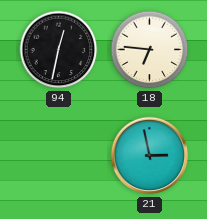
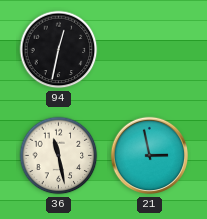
18: 6:46 -> none (150, 50)
36: none -> 11:28 (59, 156)
